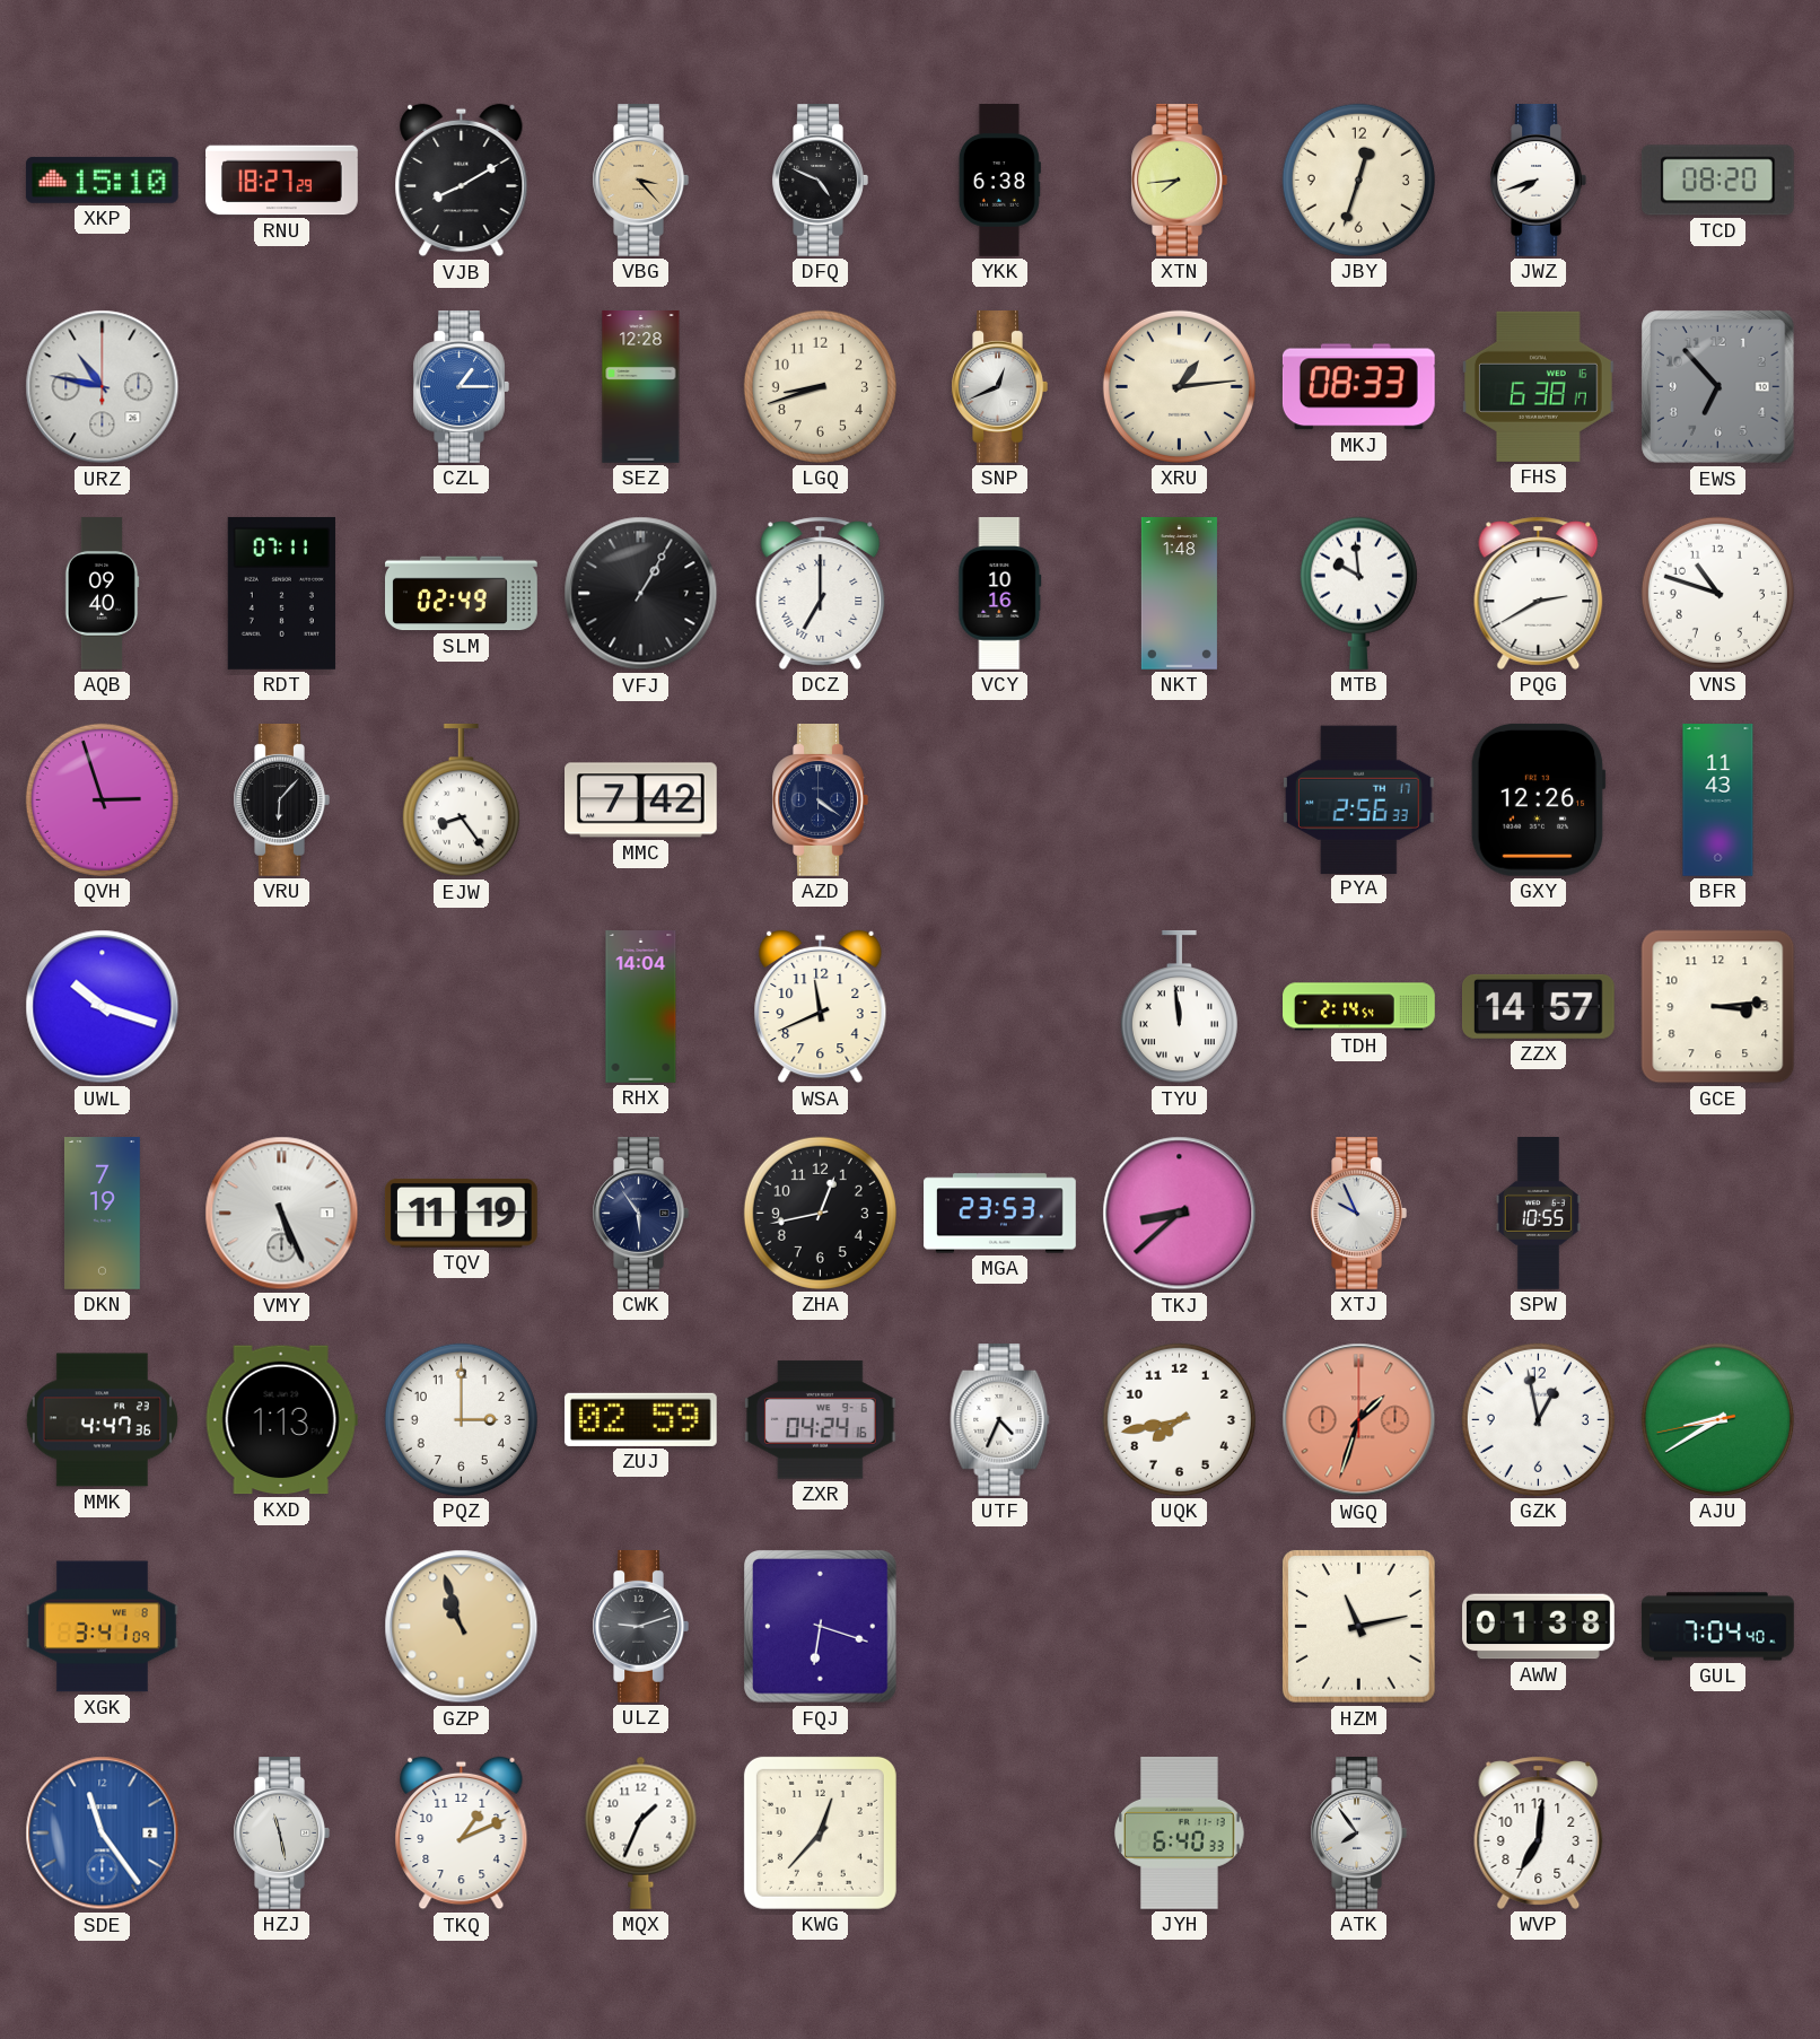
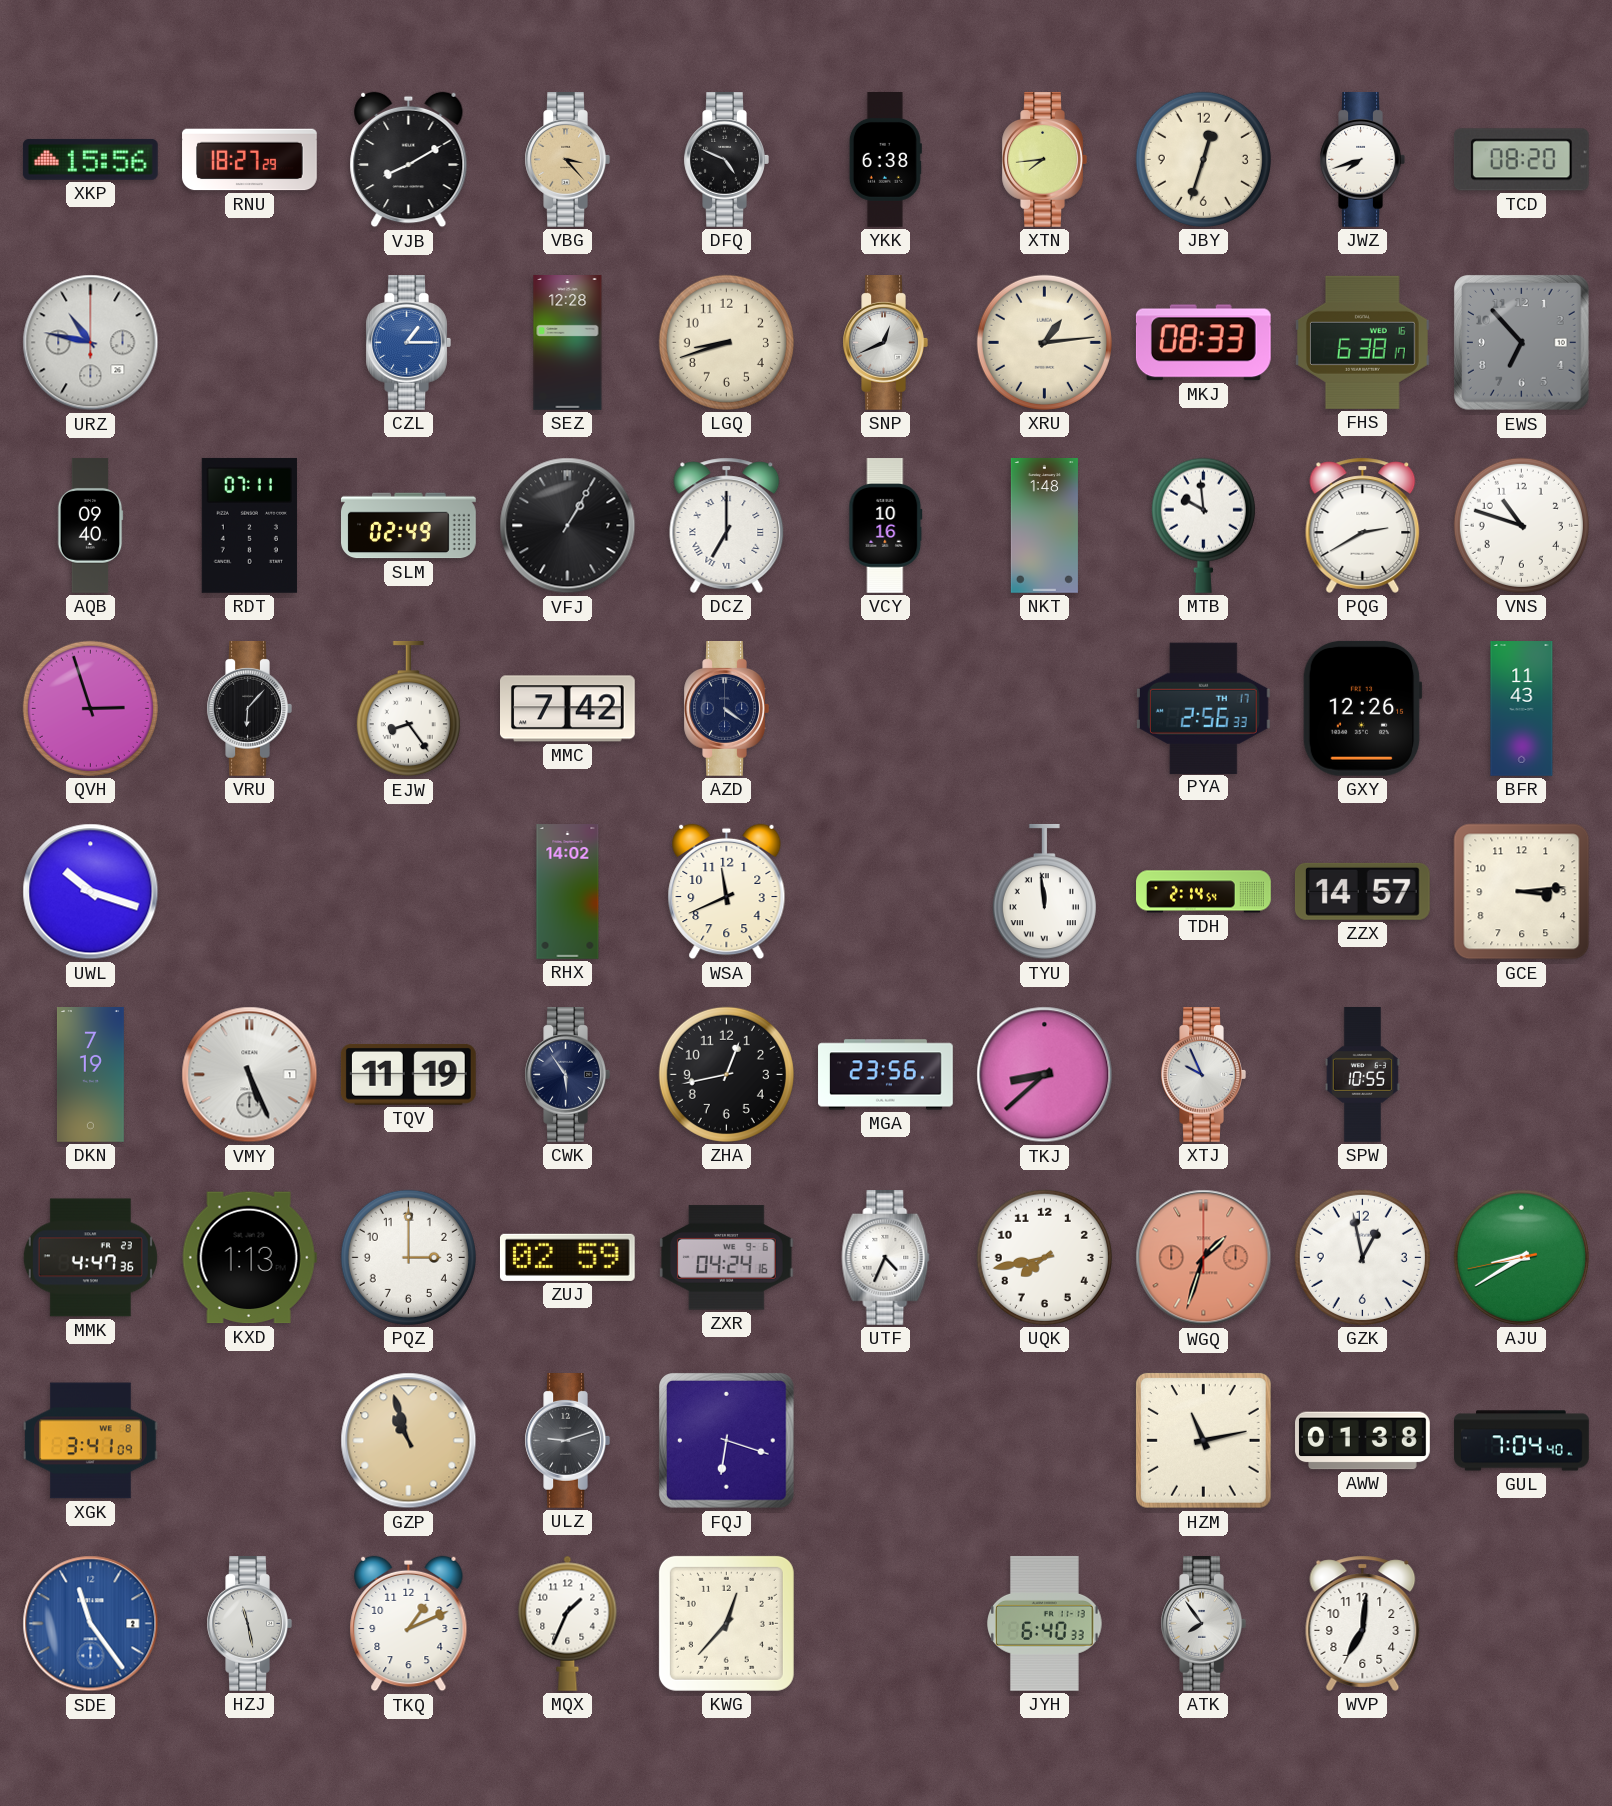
XKP: 15:10 -> 15:56 (90, 159)
RHX: 14:04 -> 14:02 (568, 892)
MGA: 23:53 -> 23:56 (886, 1075)
